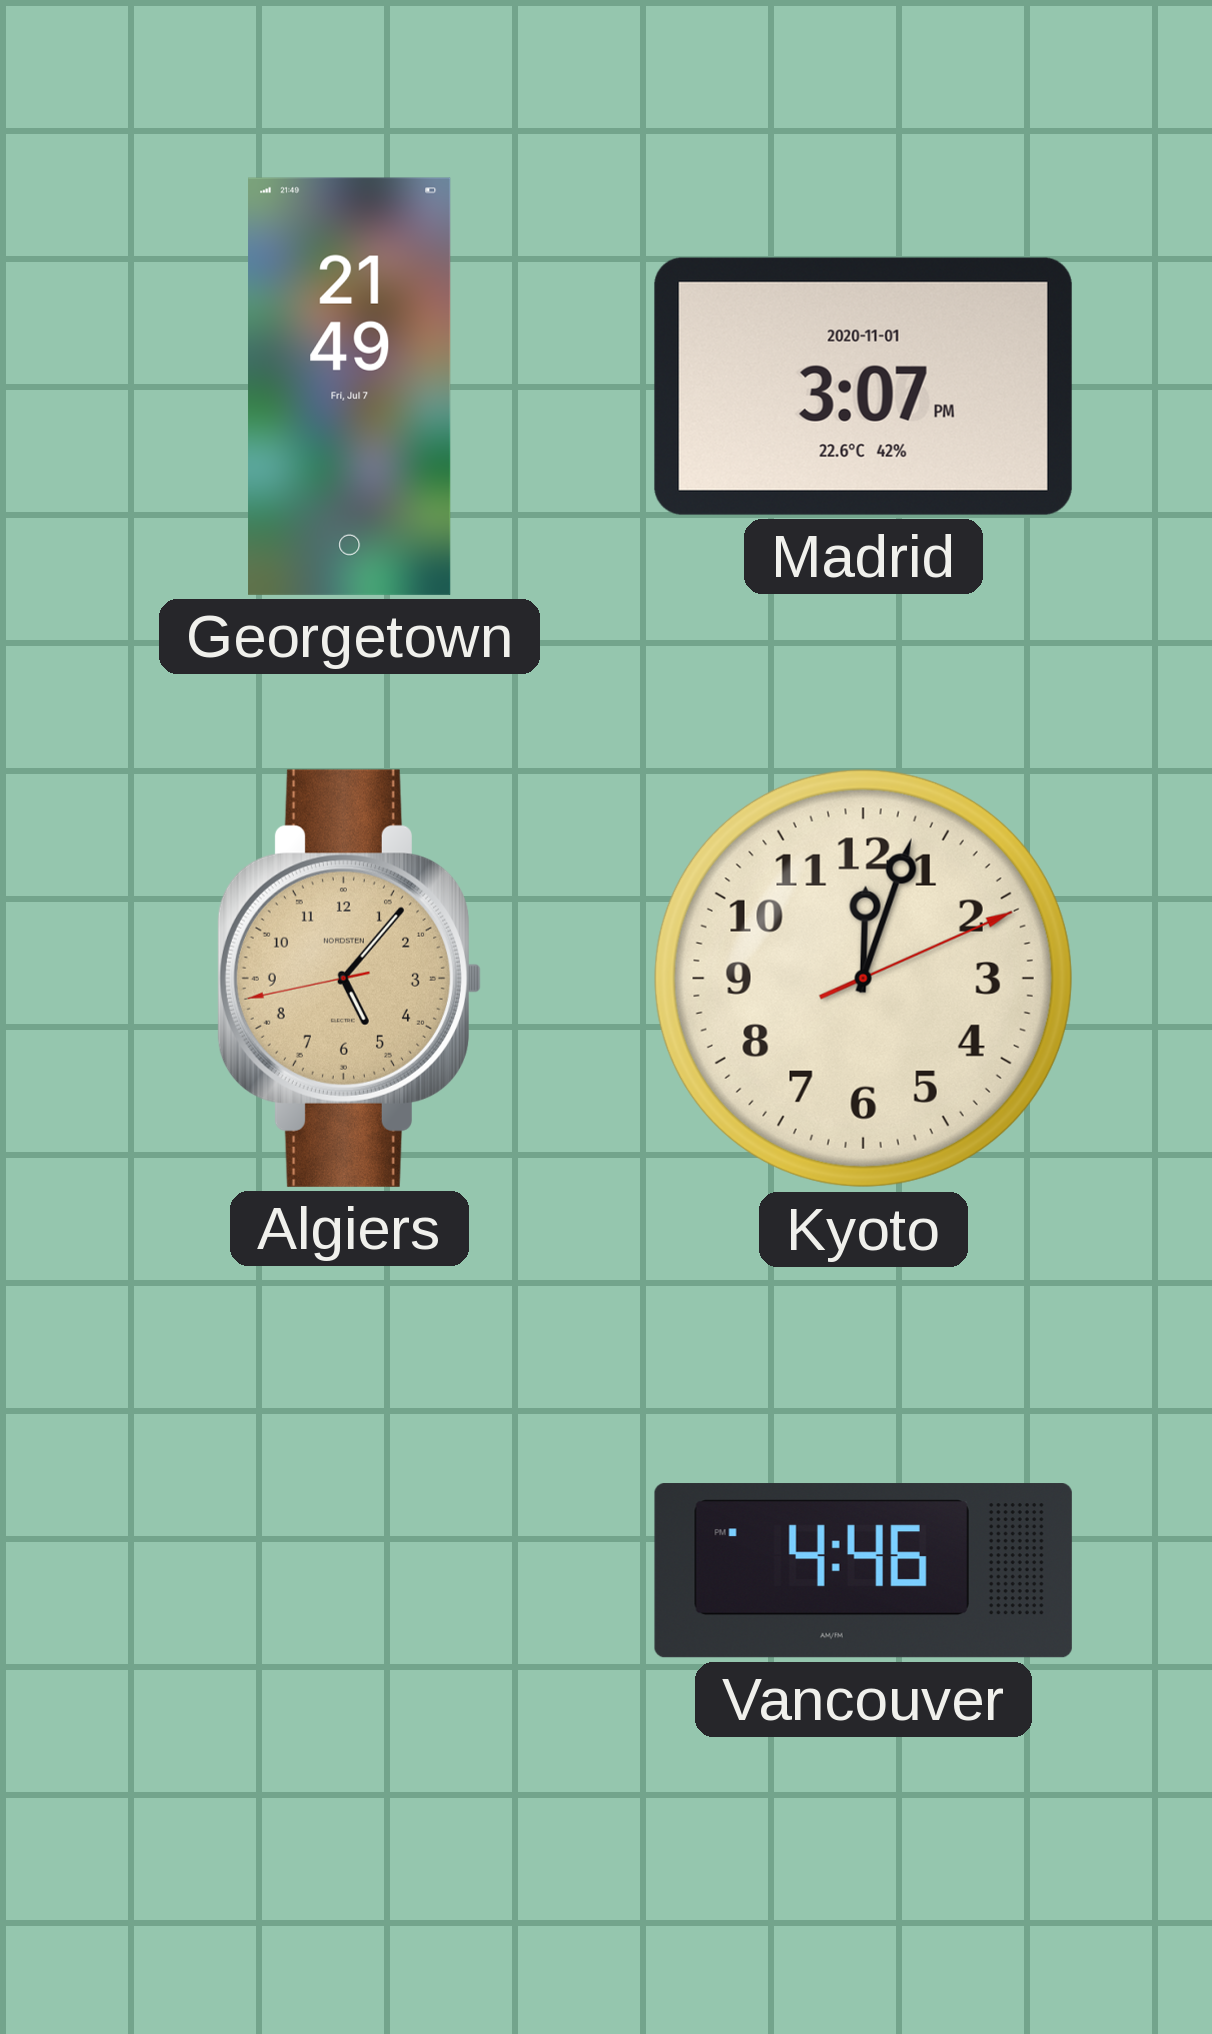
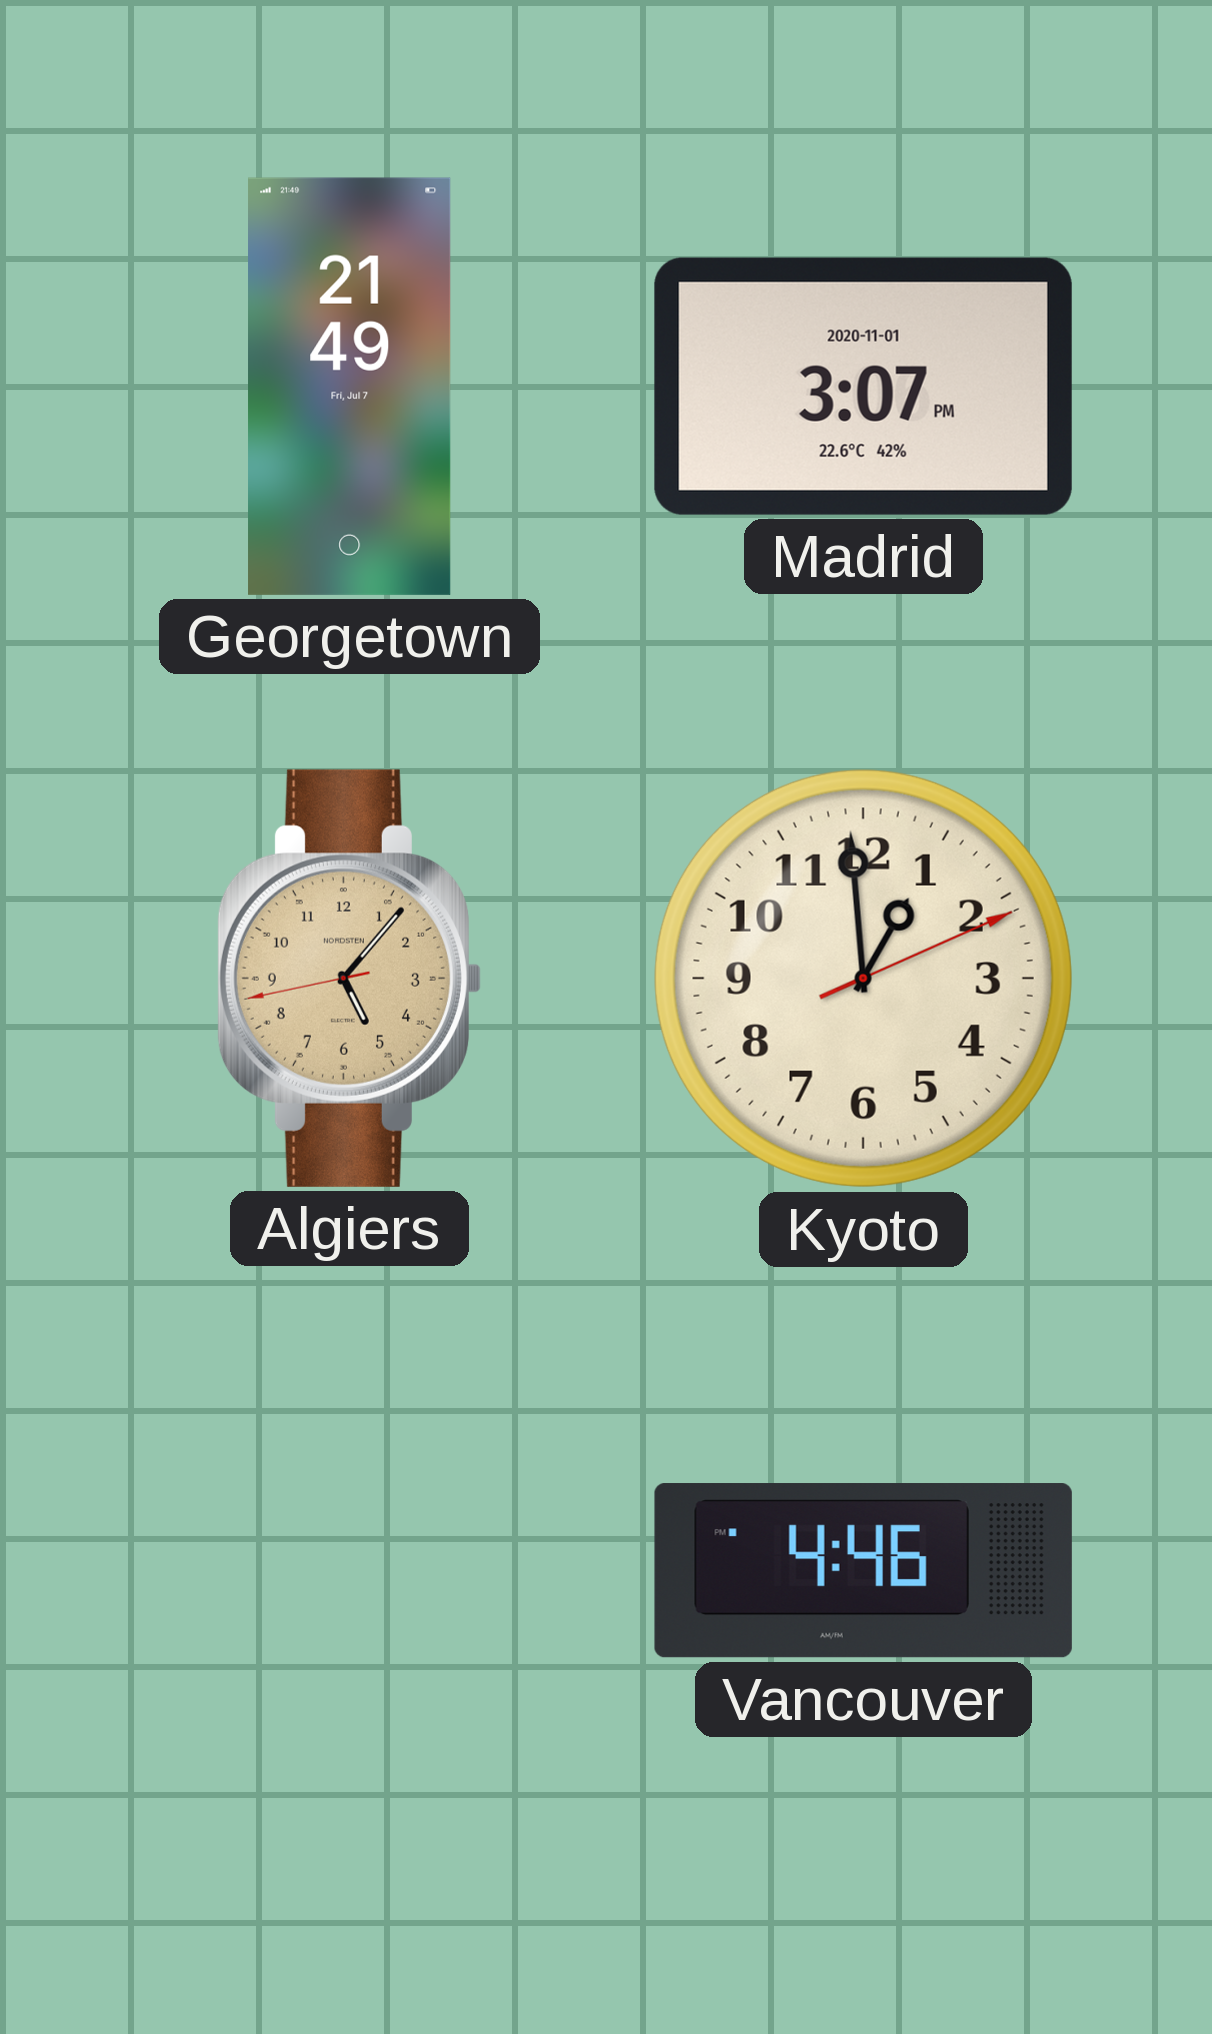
Kyoto: 12:03 -> 12:59 (863, 978)
